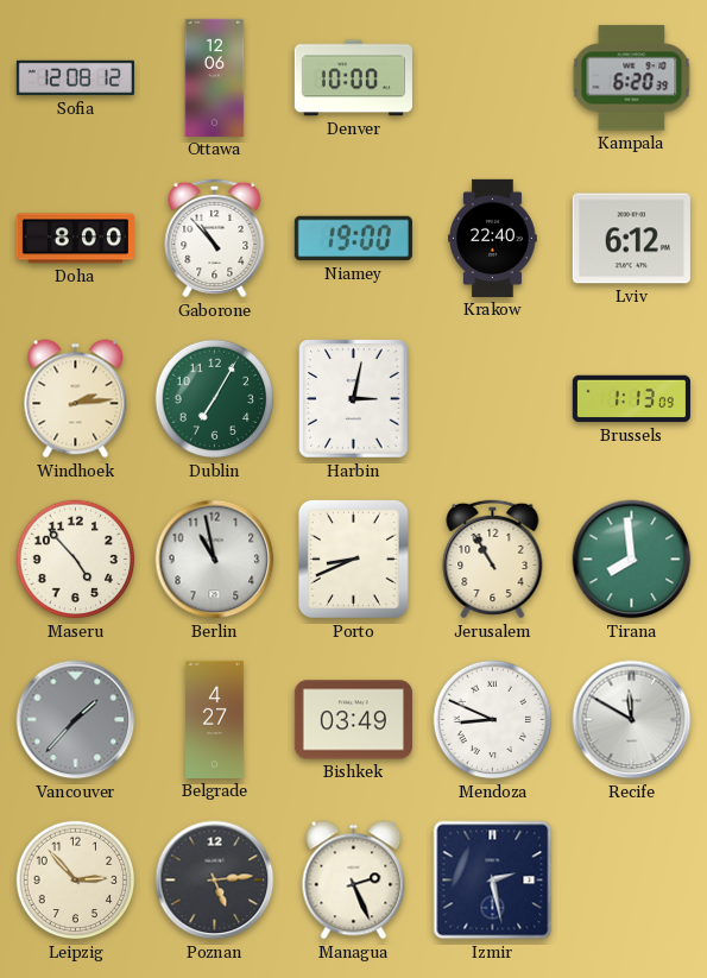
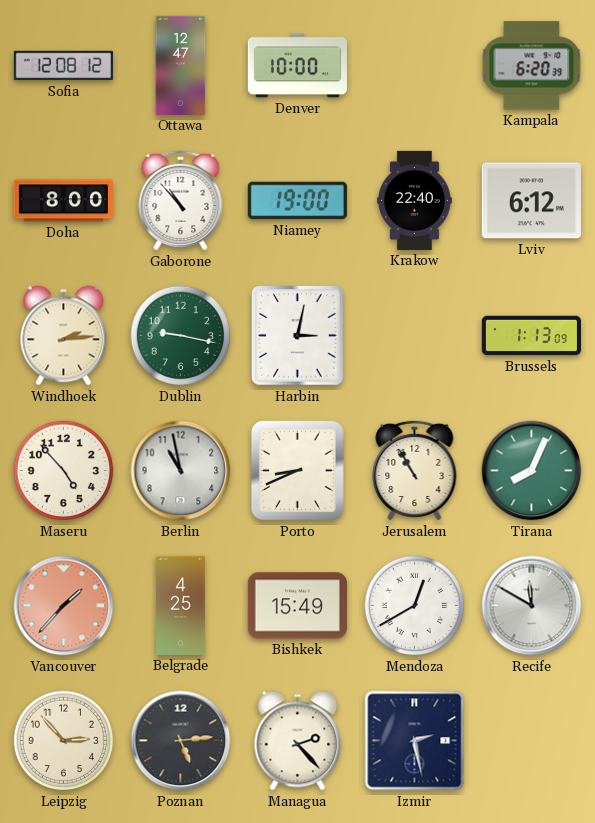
Ottawa: 12:06 -> 12:47 (181, 65)
Dublin: 7:05 -> 9:17 (181, 336)
Tirana: 7:59 -> 8:04 (532, 471)
Vancouver dial: grey -> salmon (64, 606)
Belgrade: 4:27 -> 4:25 (181, 605)
Bishkek: 03:49 -> 15:49 (297, 606)
Mendoza: 8:49 -> 12:40 (415, 606)
Managua: 2:26 -> 2:23 (298, 741)
